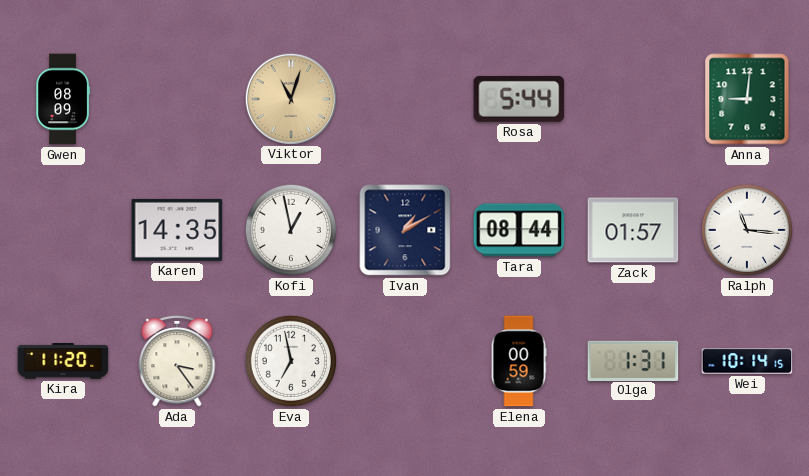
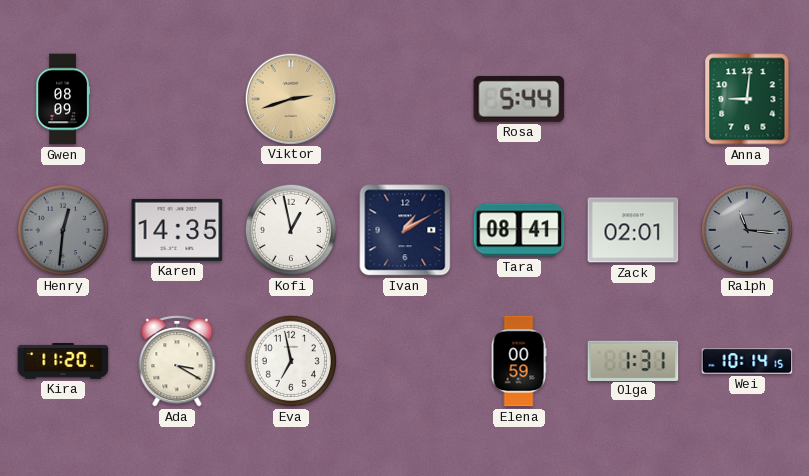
Viktor: 11:03 -> 2:42 (290, 98)
Henry: none -> 12:31 (63, 230)
Tara: 08:44 -> 08:41 (519, 230)
Zack: 01:57 -> 02:01 (633, 230)
Ralph dial: white -> grey (747, 230)
Ada: 3:24 -> 3:20 (177, 361)
